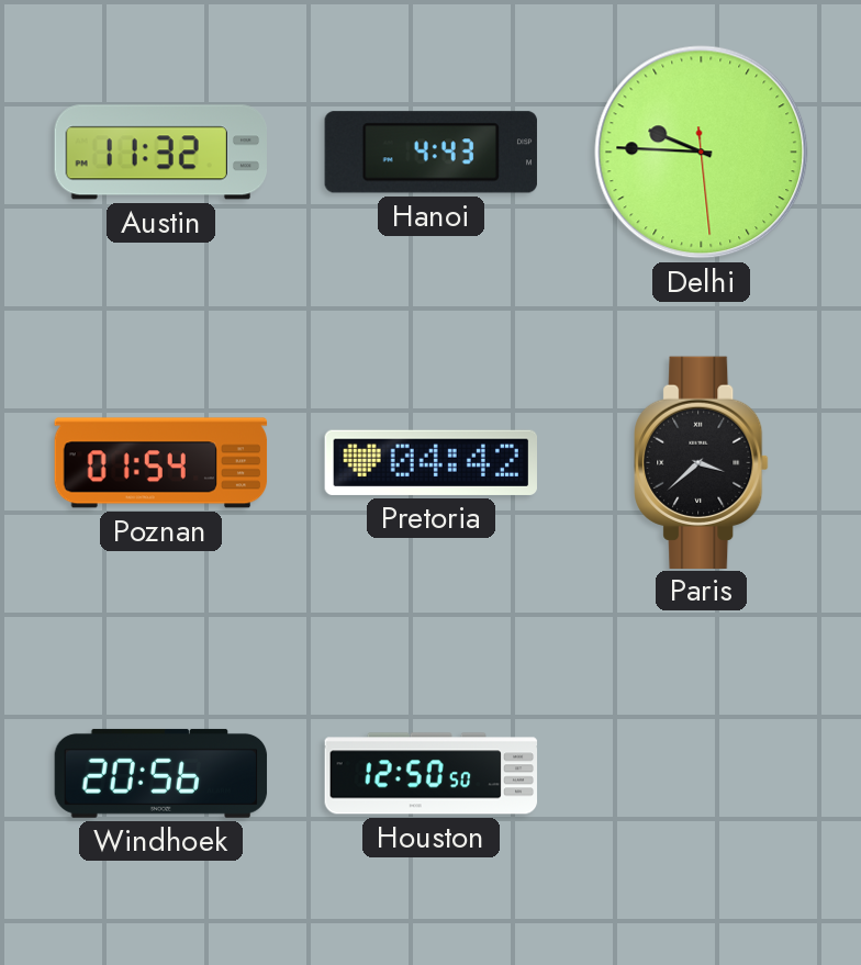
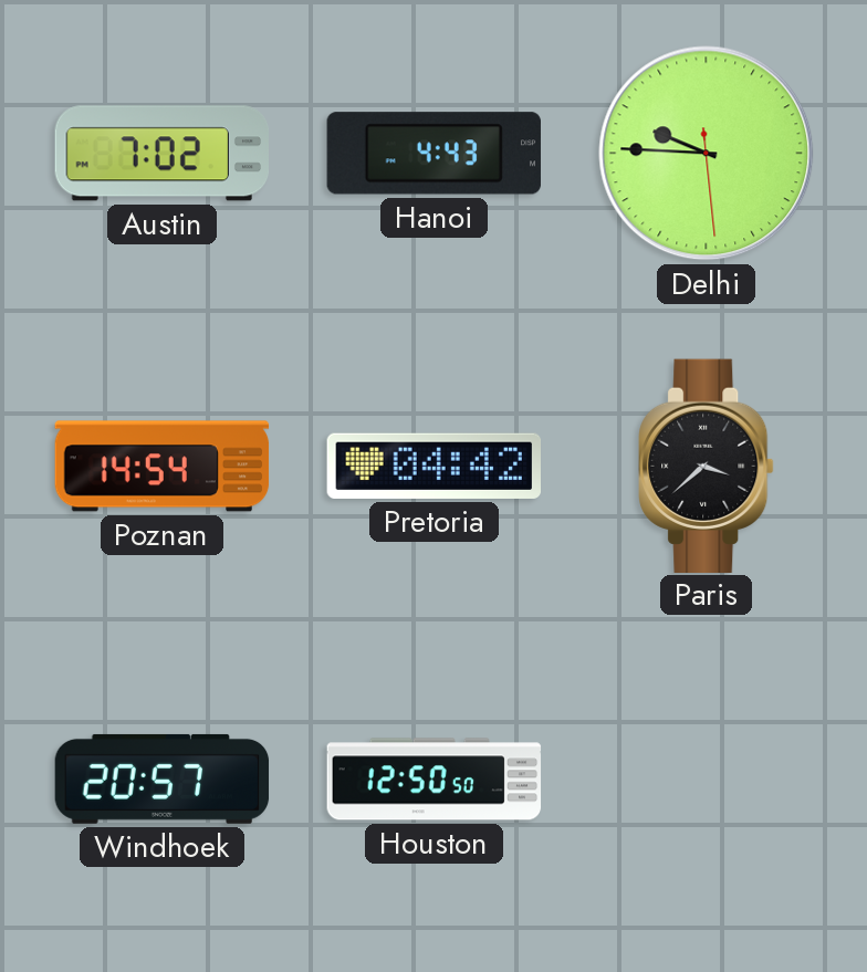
Austin: 11:32 -> 7:02 (161, 154)
Poznan: 01:54 -> 14:54 (163, 467)
Windhoek: 20:56 -> 20:57 (163, 778)
